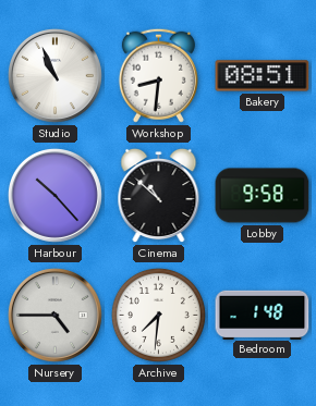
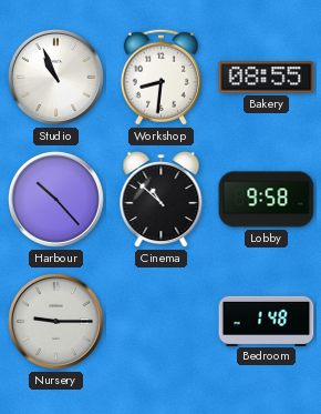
Bakery: 08:51 -> 08:55 (267, 78)
Nursery: 4:45 -> 9:15 (55, 321)
Archive: 7:31 -> none (158, 315)
